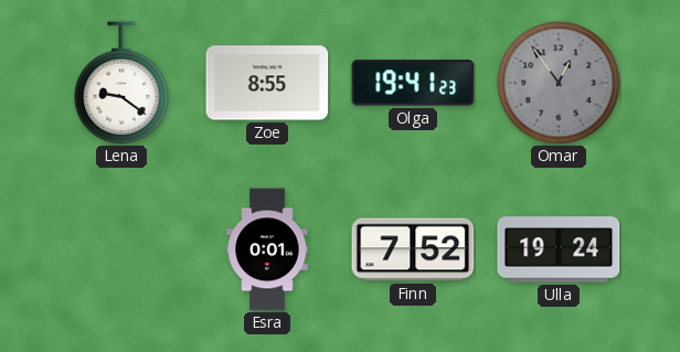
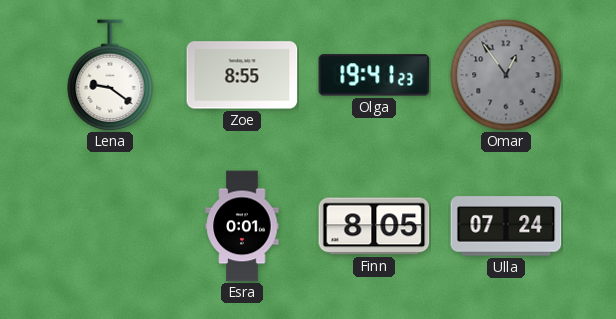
Finn: 7:52 -> 8:05 (374, 226)
Ulla: 19:24 -> 07:24 (506, 226)
